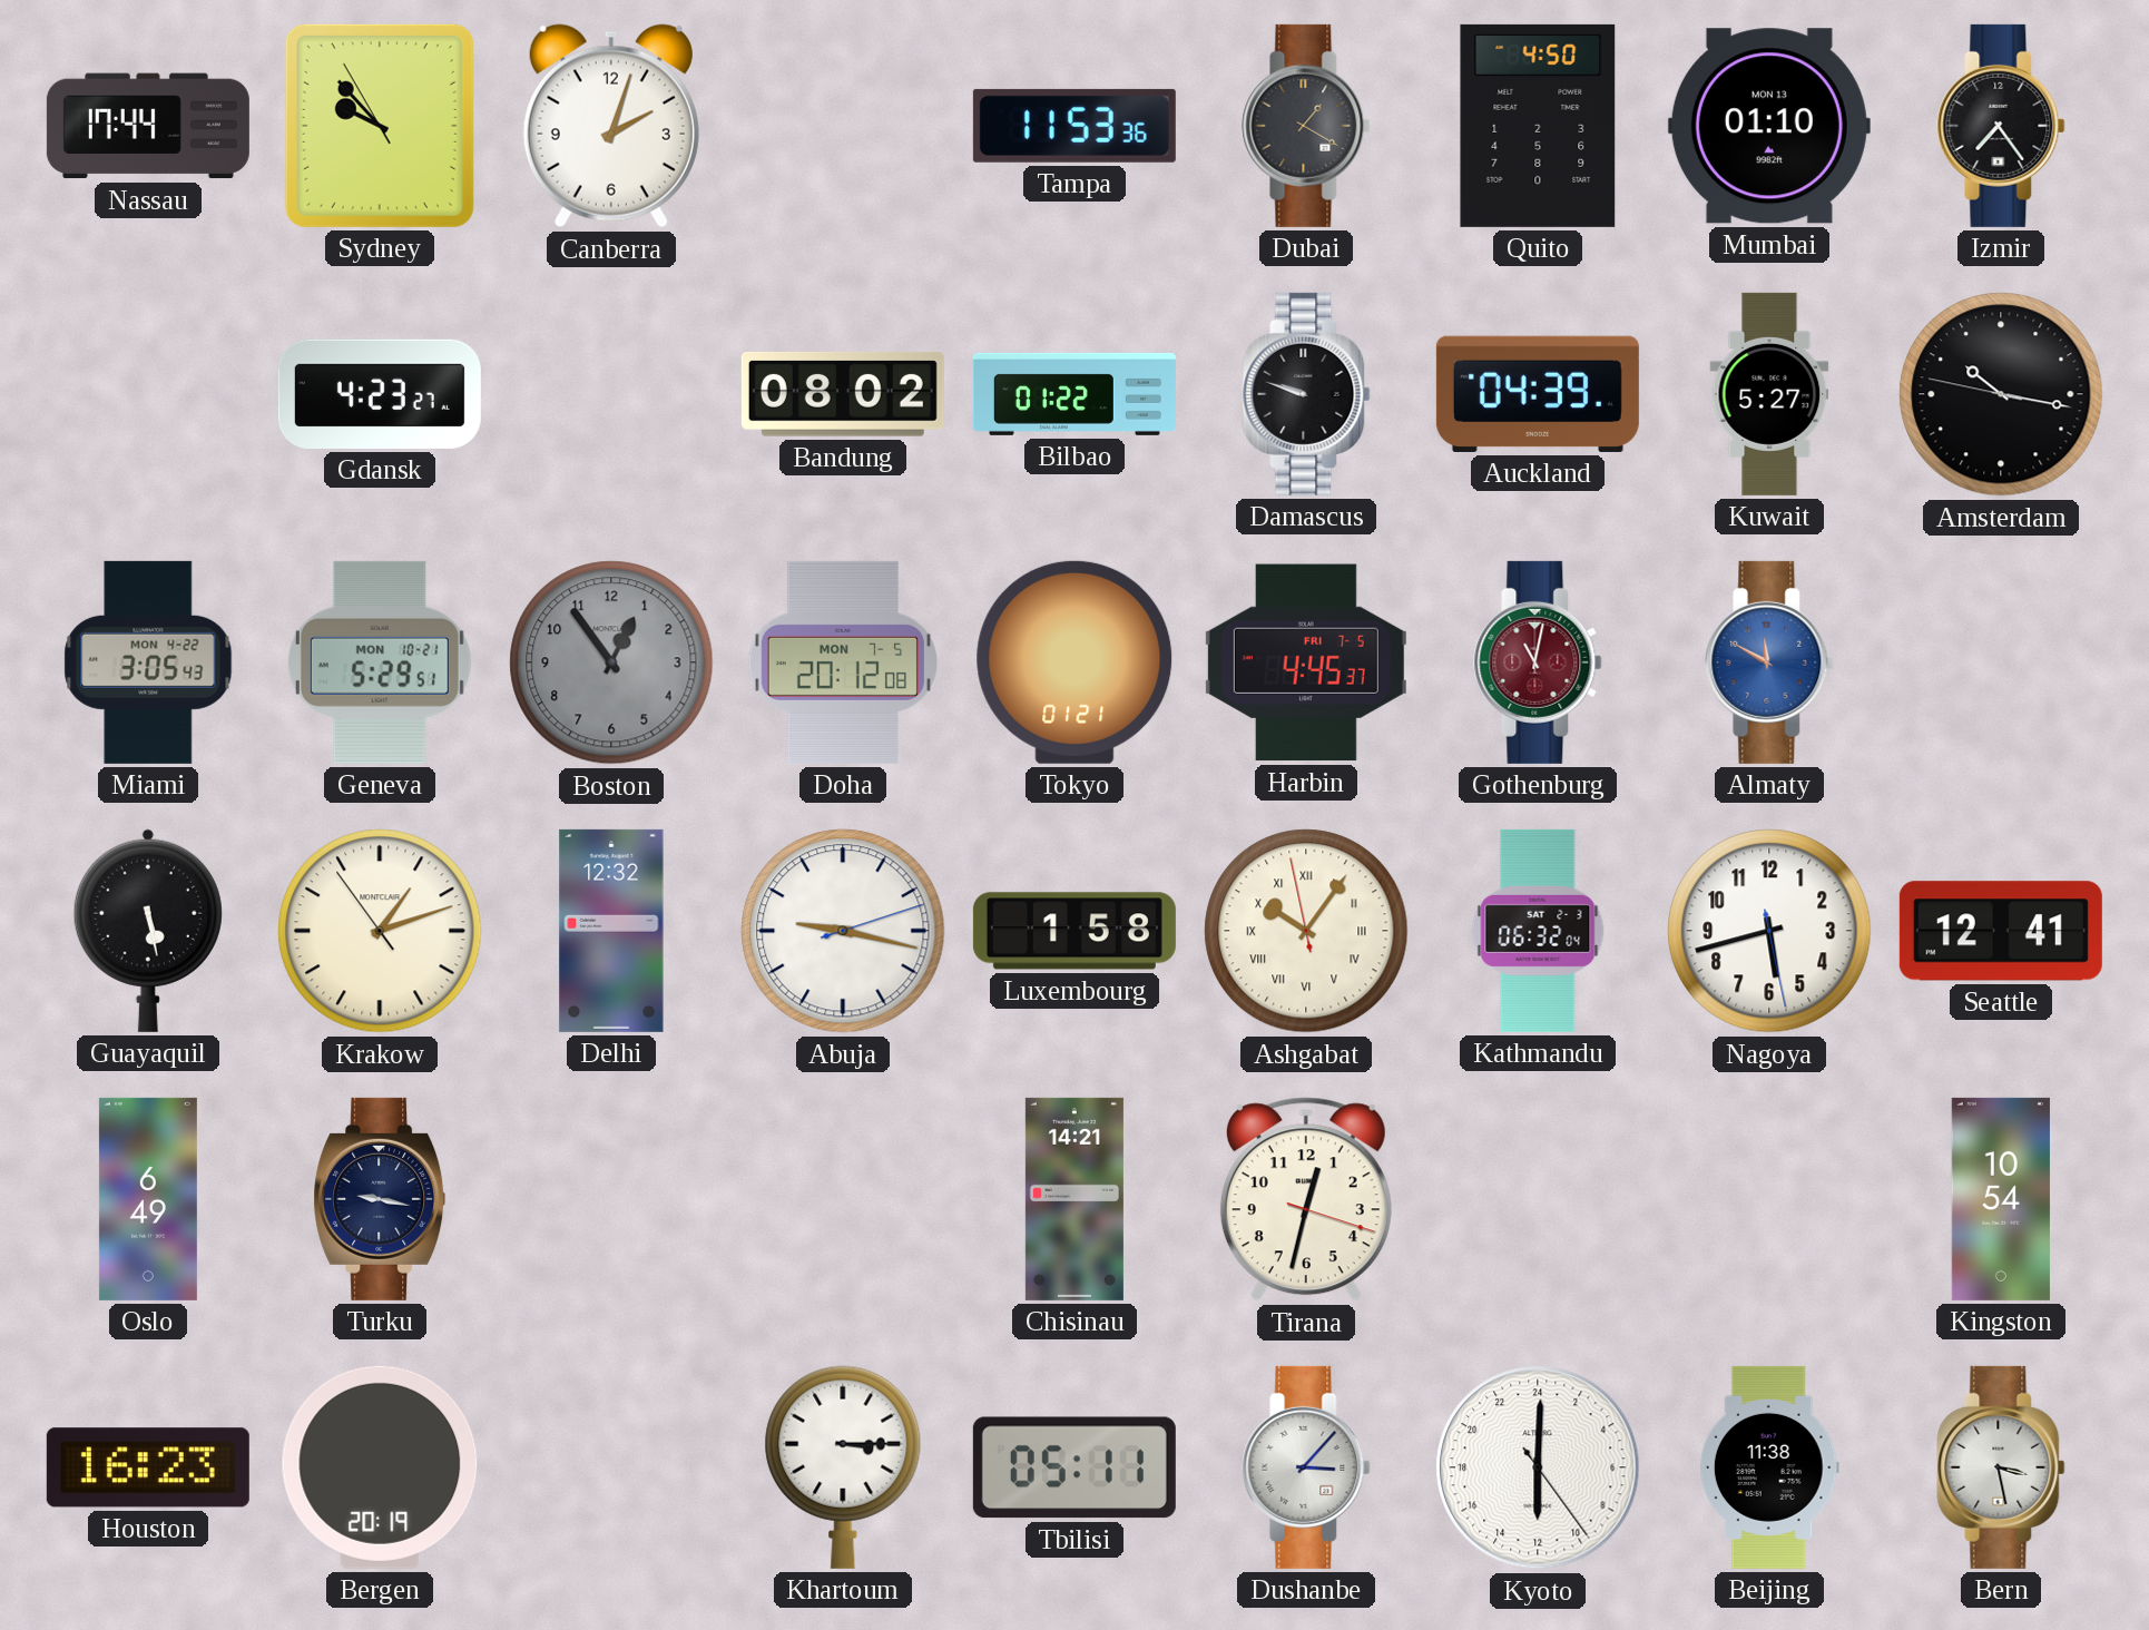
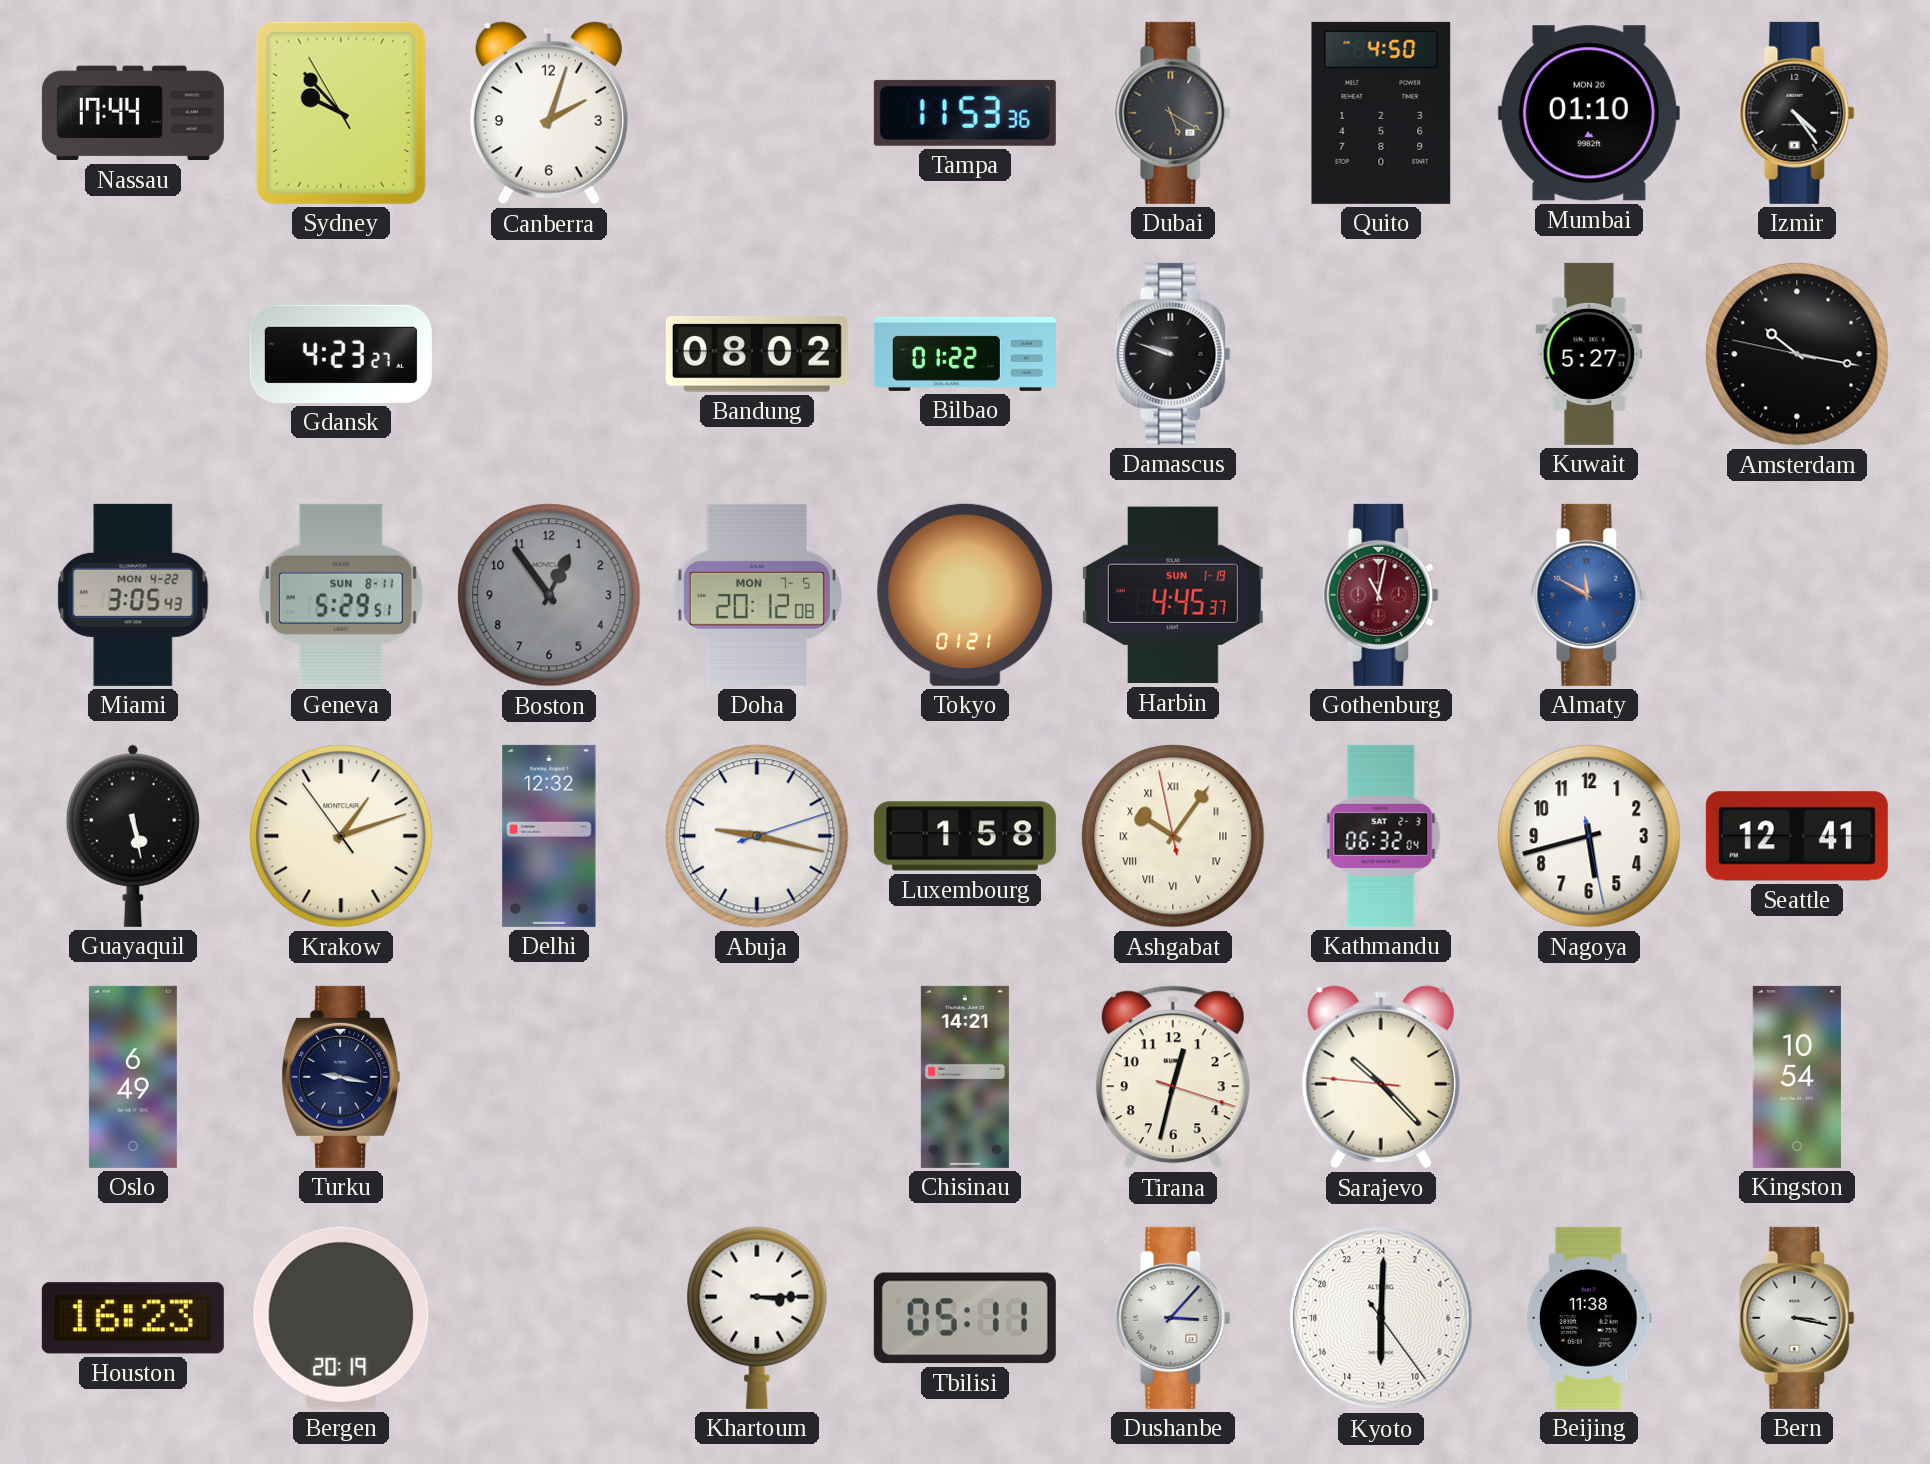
Dubai: 1:20 -> 5:20 (1173, 113)
Mumbai date: MON 13 -> MON 20 (1589, 113)
Izmir: 7:24 -> 4:24 (1797, 113)
Auckland: 04:39 -> none (1538, 394)
Geneva date: MON 10-21 -> SUN 8-11 (341, 595)
Harbin date: FRI 7-5 -> SUN 1-19 (1173, 595)
Sarajevo: none -> 10:22 (1381, 1077)
Bern: 3:28 -> 3:17 (1797, 1318)
